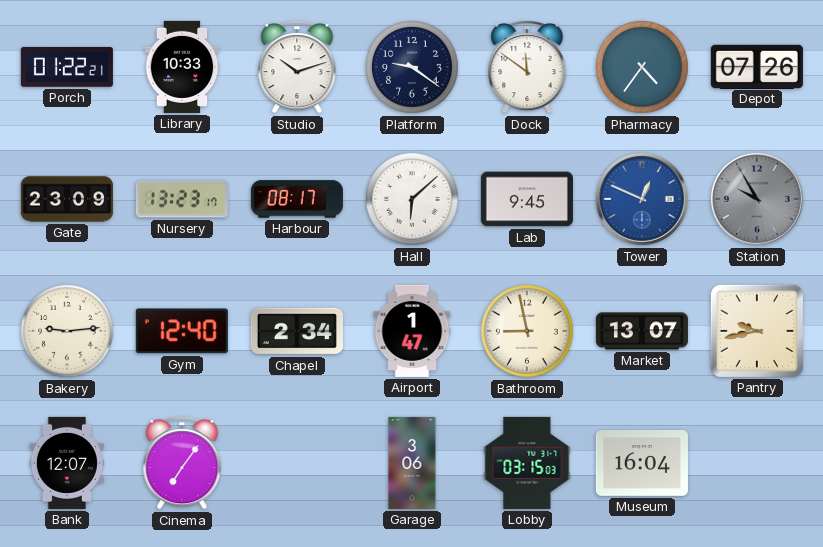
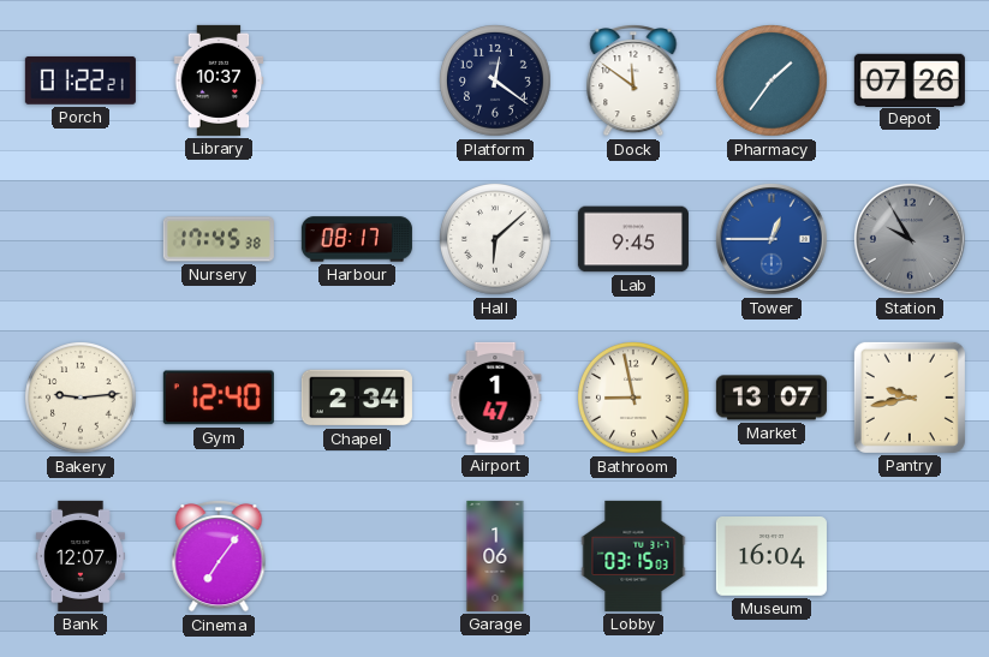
Library: 10:33 -> 10:37 (219, 80)
Studio: 10:12 -> none (297, 68)
Platform: 9:21 -> 12:21 (496, 82)
Pharmacy: 4:36 -> 1:36 (773, 82)
Gate: 23:09 -> none (67, 199)
Nursery: 13:23 -> 17:45 (219, 239)
Tower: 12:49 -> 12:45 (771, 239)
Garage: 3:06 -> 1:06 (495, 556)
